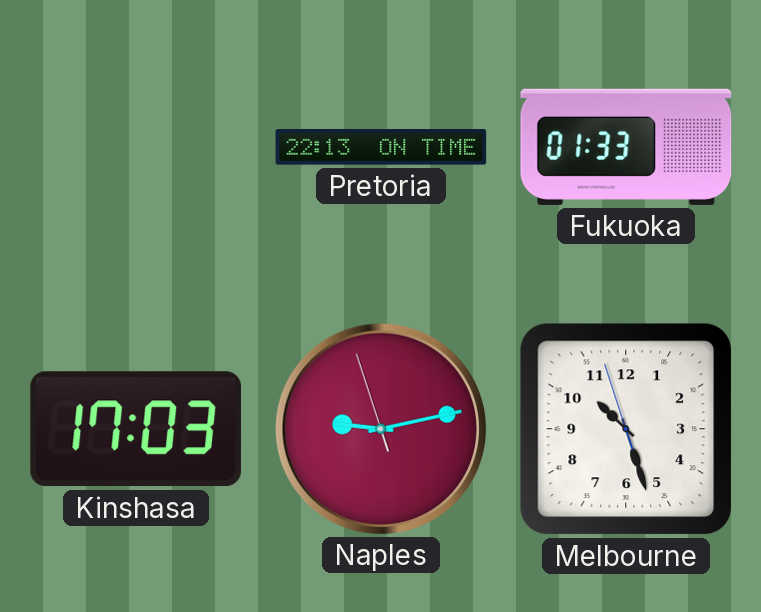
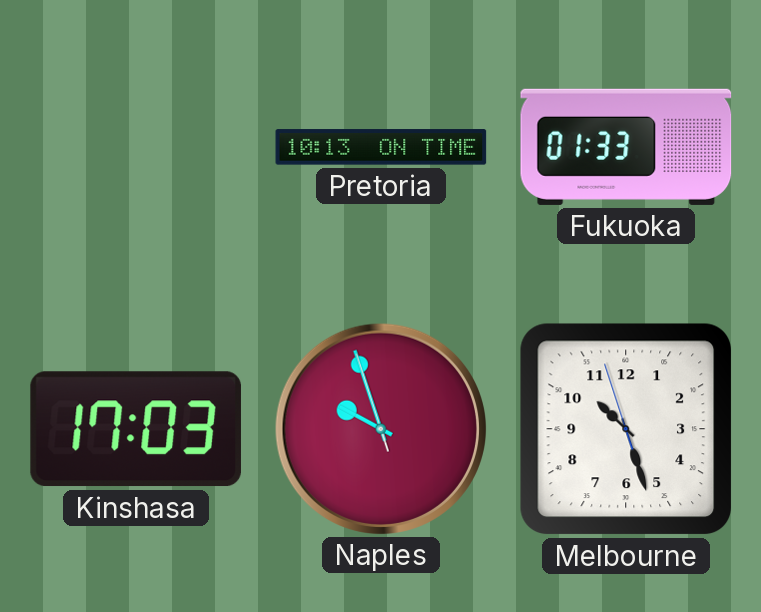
Pretoria: 22:13 -> 10:13 (381, 147)
Naples: 9:12 -> 9:56 (380, 428)
